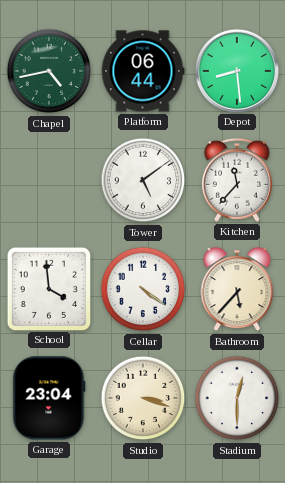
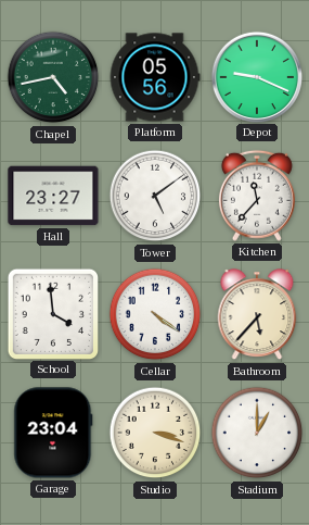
Platform: 06:44 -> 05:56 (155, 77)
Depot: 8:29 -> 9:19 (256, 76)
Hall: none -> 23:27 (53, 196)
Stadium: 12:30 -> 1:00 (257, 433)
